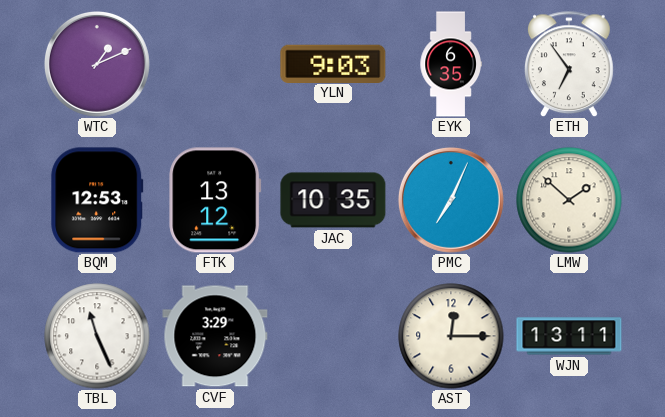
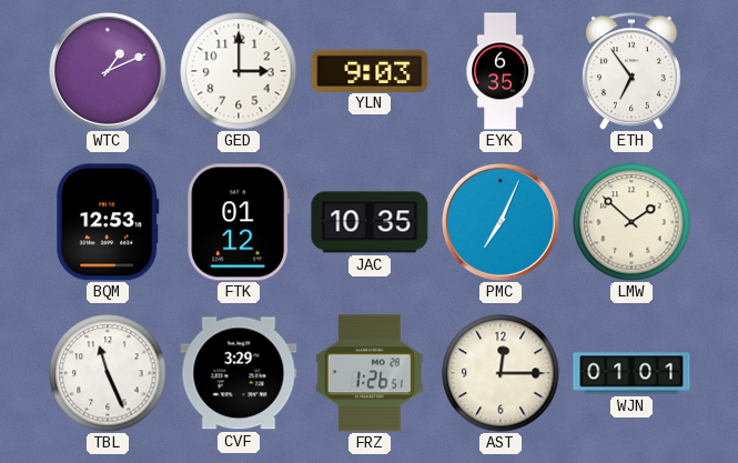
GED: none -> 3:00 (239, 71)
FTK: 13:12 -> 01:12 (239, 222)
FRZ: none -> 1:26 (370, 373)
WJN: 13:11 -> 01:01 (631, 373)
